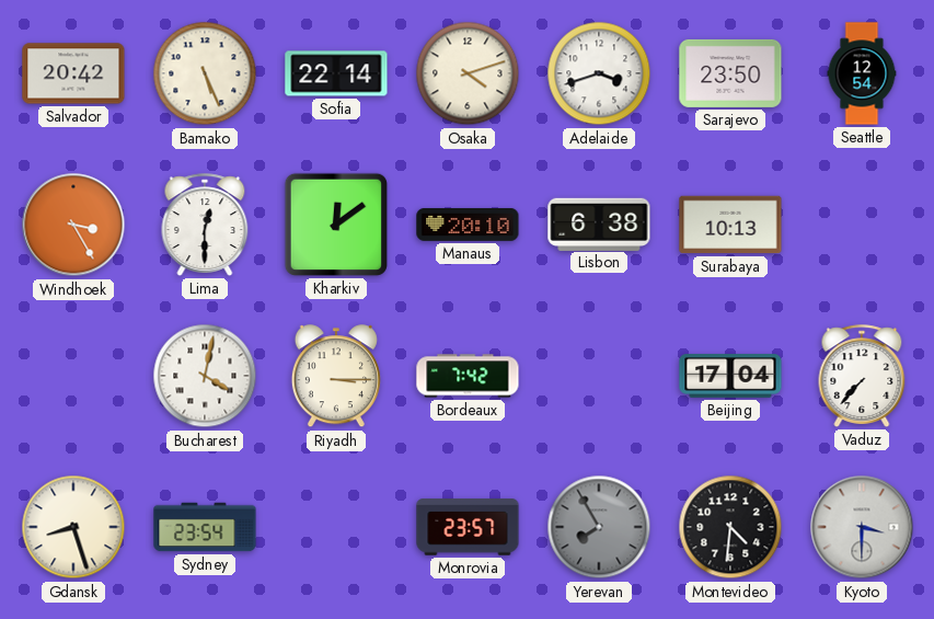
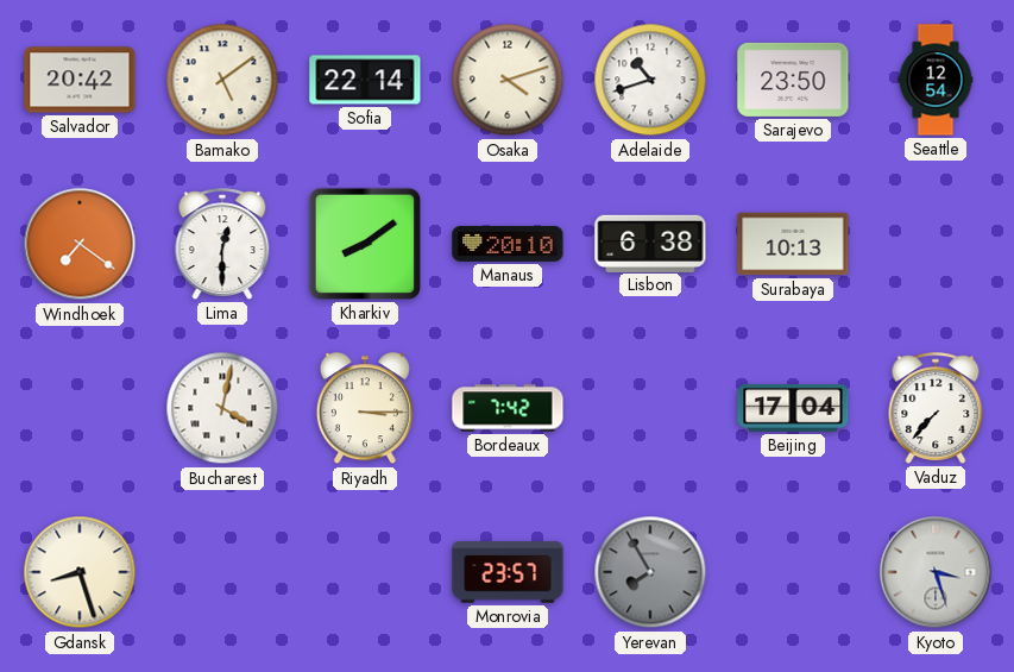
Bamako: 5:26 -> 5:09 (222, 80)
Adelaide: 3:42 -> 10:42 (650, 80)
Windhoek: 3:25 -> 7:21 (80, 244)
Kharkiv: 12:09 -> 8:09 (365, 244)
Sydney: 23:54 -> none (205, 527)
Montevideo: 4:31 -> none (730, 527)
Kyoto: 3:30 -> 3:27 (936, 572)
